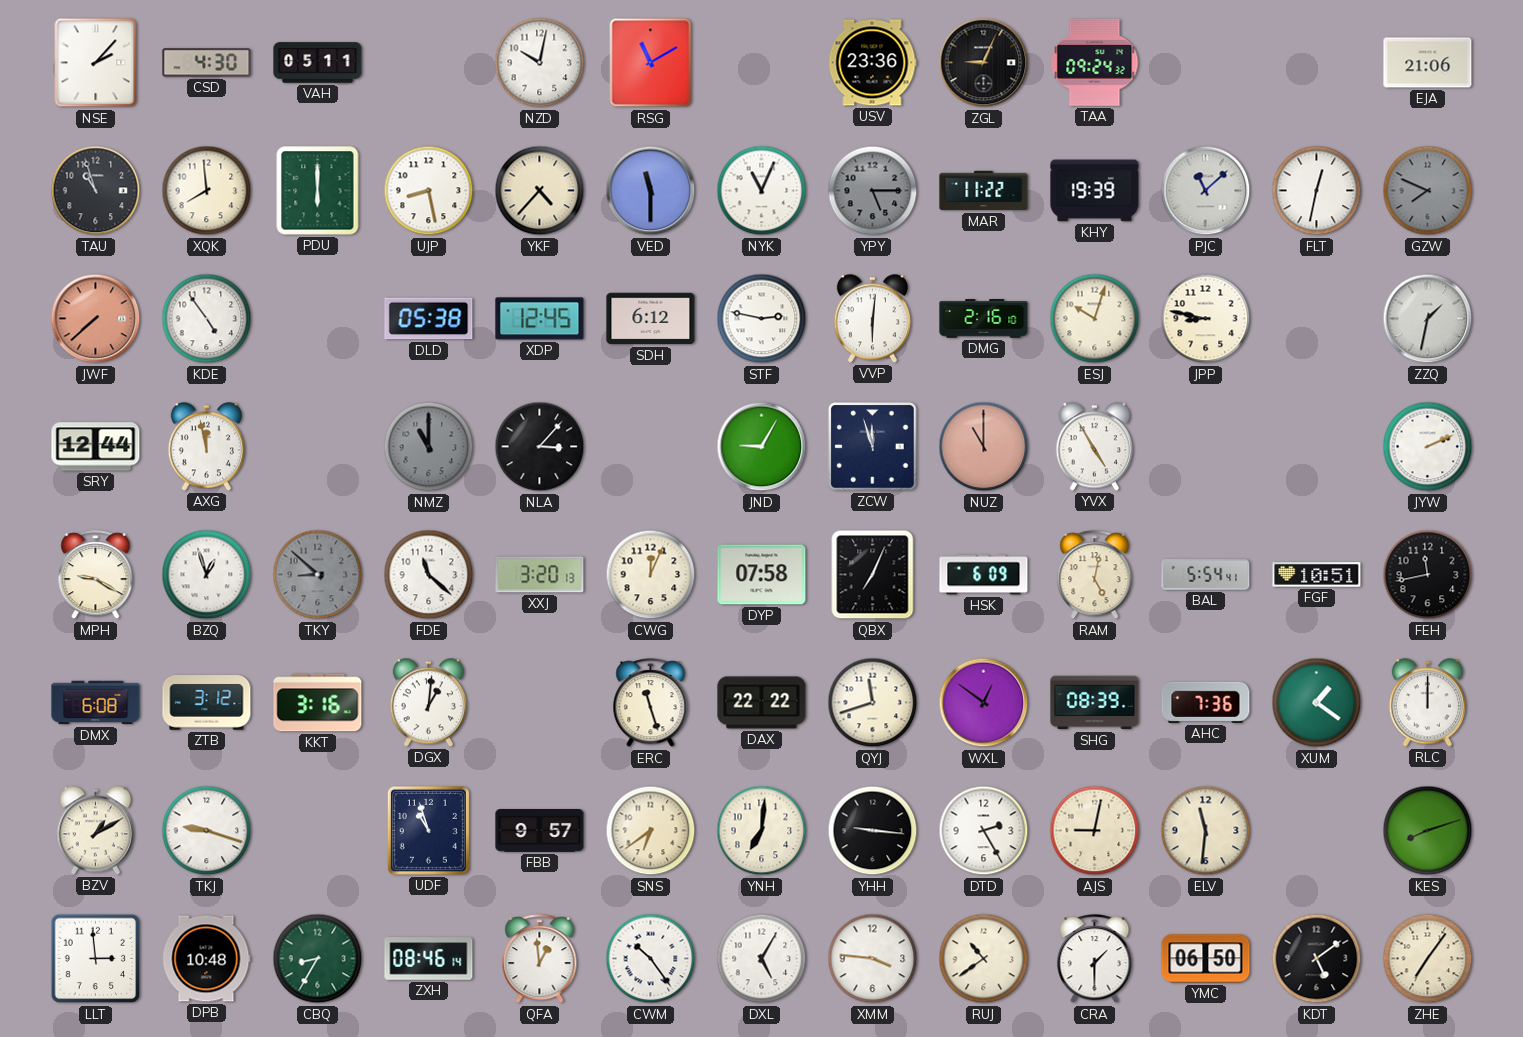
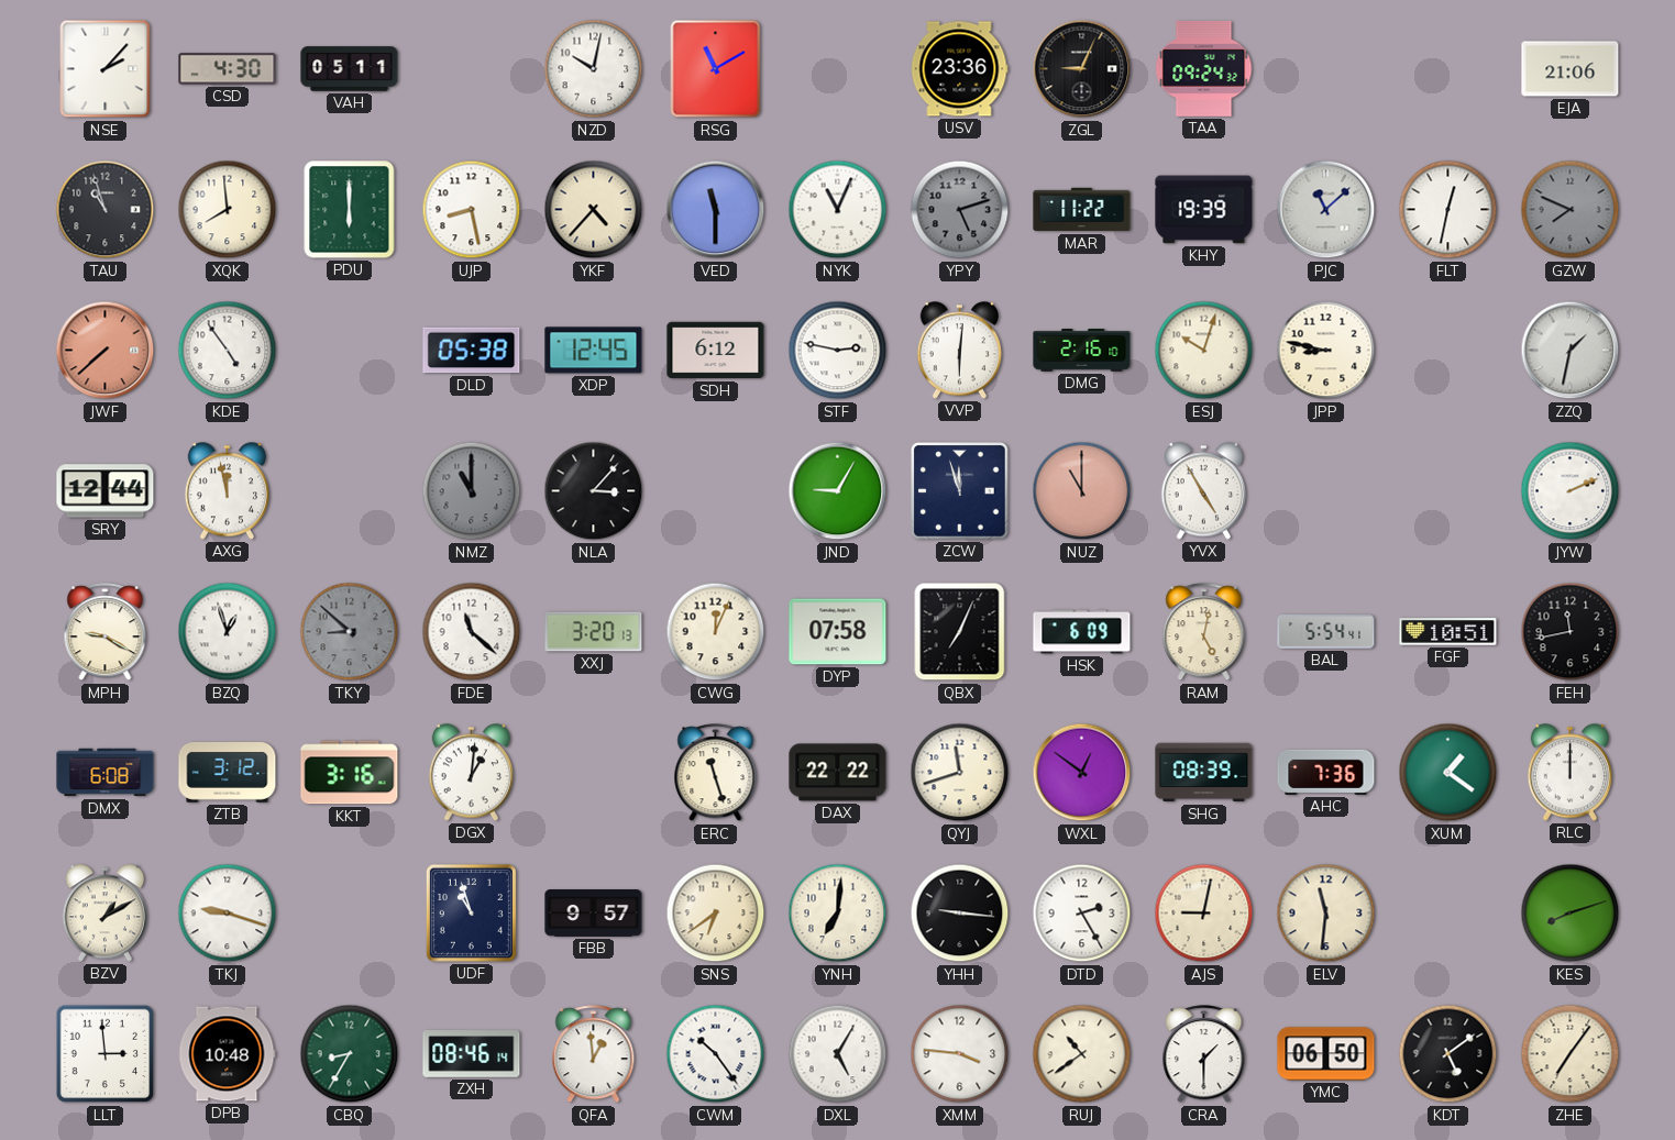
YPY: 5:15 -> 5:12 (960, 210)
